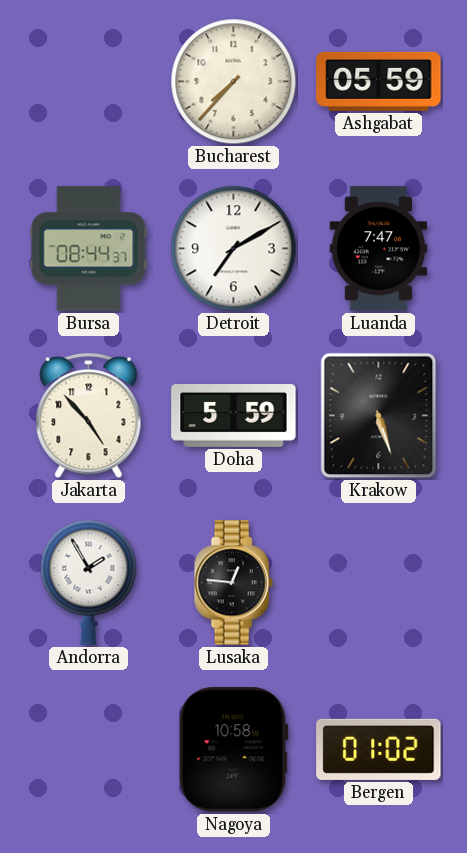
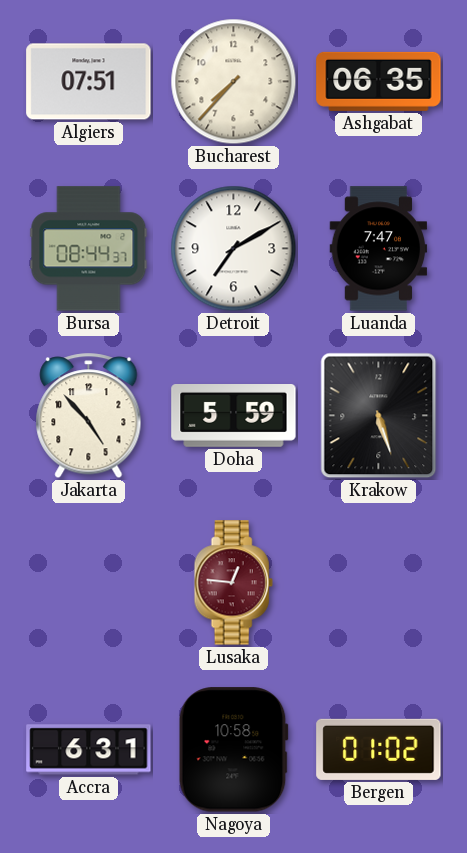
Algiers: none -> 07:51 (89, 82)
Ashgabat: 05:59 -> 06:35 (379, 81)
Andorra: 1:55 -> none (89, 582)
Lusaka dial: black -> burgundy (233, 583)
Accra: none -> 6:31 (89, 750)
